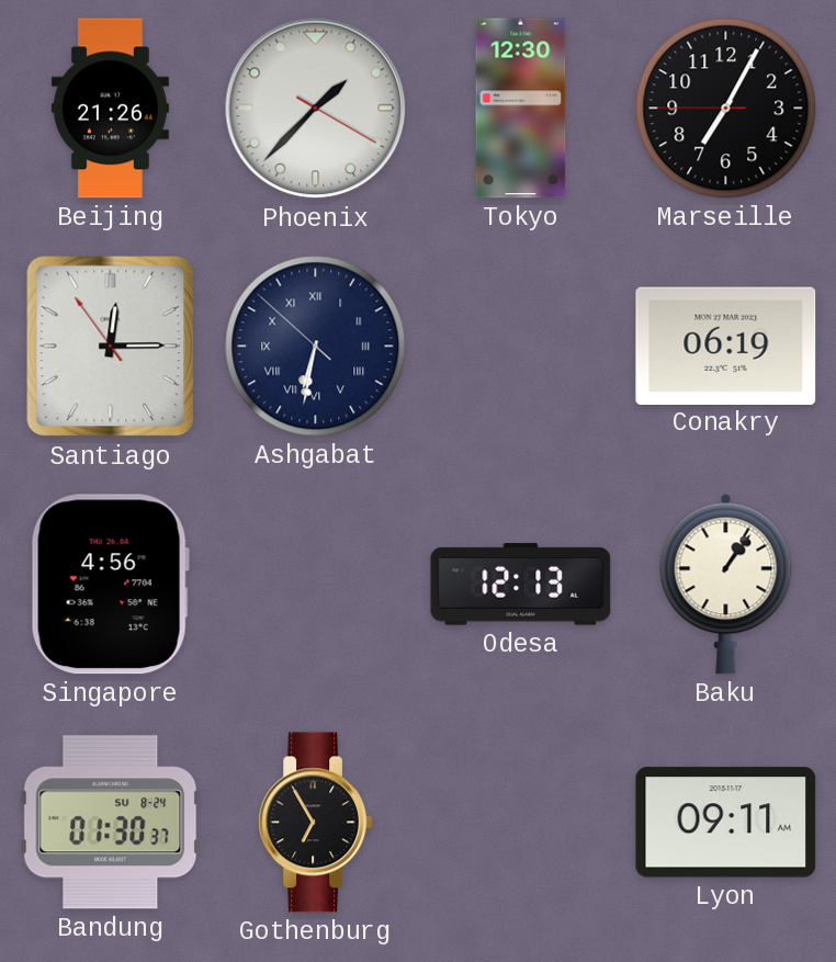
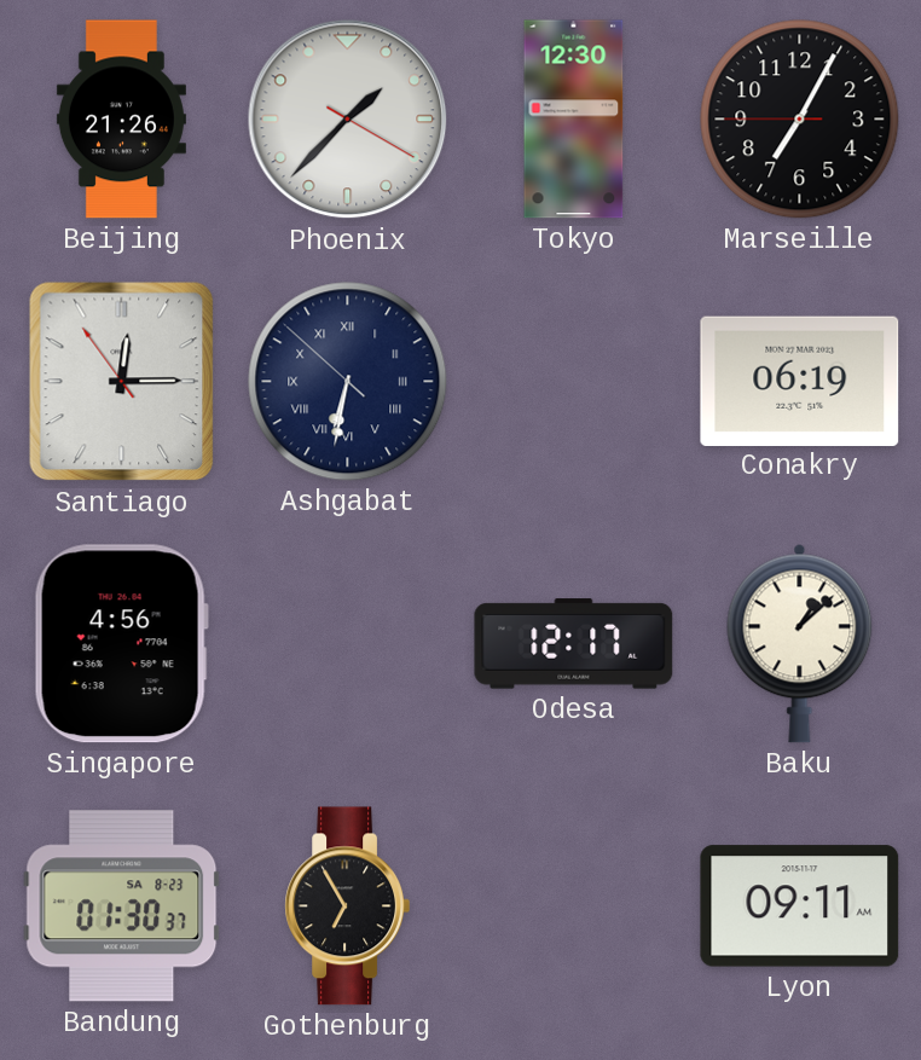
Odesa: 12:13 -> 12:17 (574, 644)
Baku: 1:06 -> 1:08 (800, 643)
Bandung date: SU 8-24 -> SA 8-23 (122, 906)
